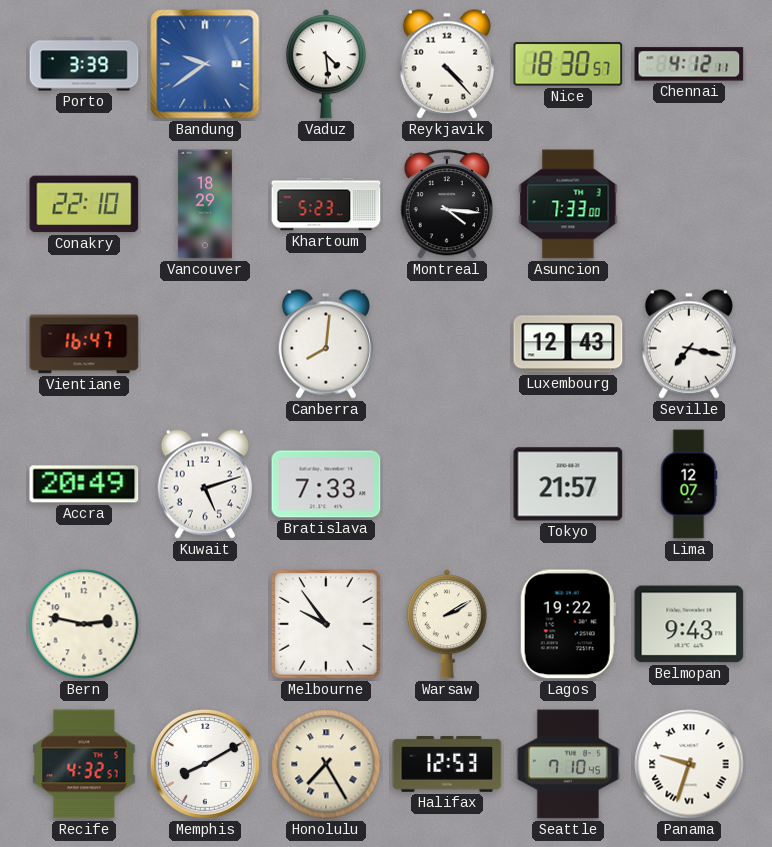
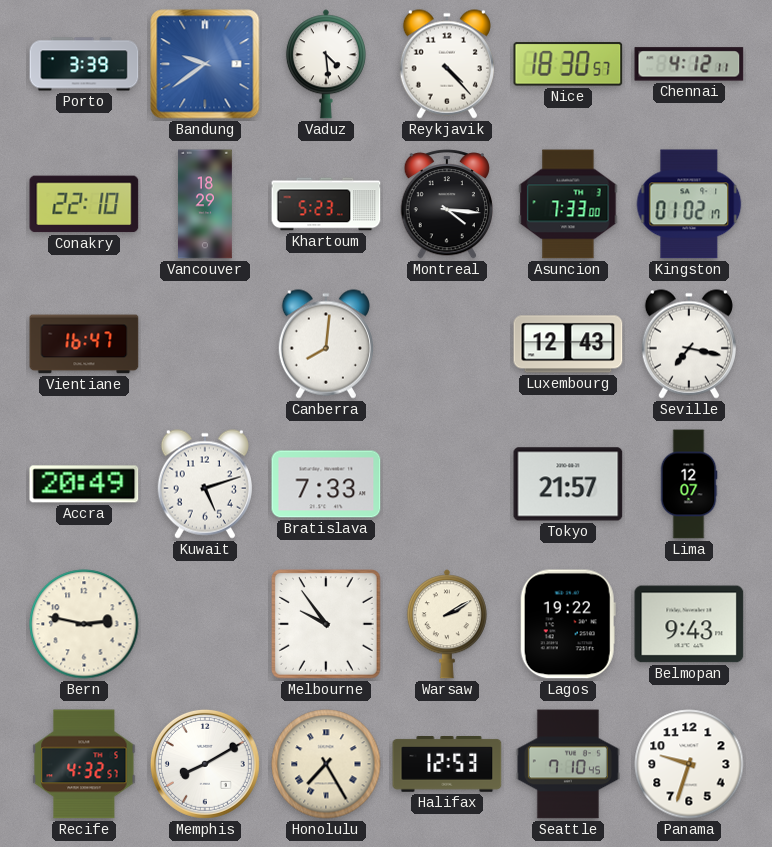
Kingston: none -> 01:02 (689, 204)
Panama numerals: Roman -> Arabic (689, 764)
